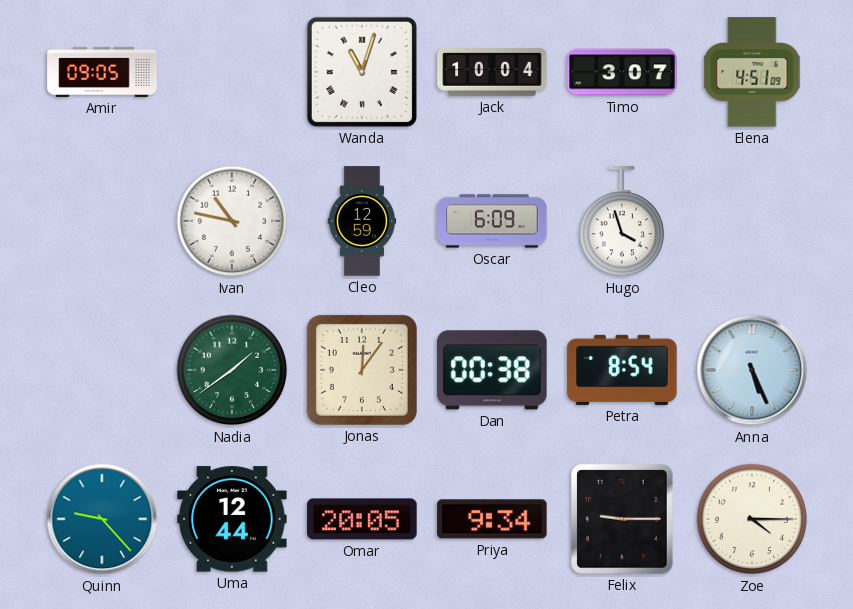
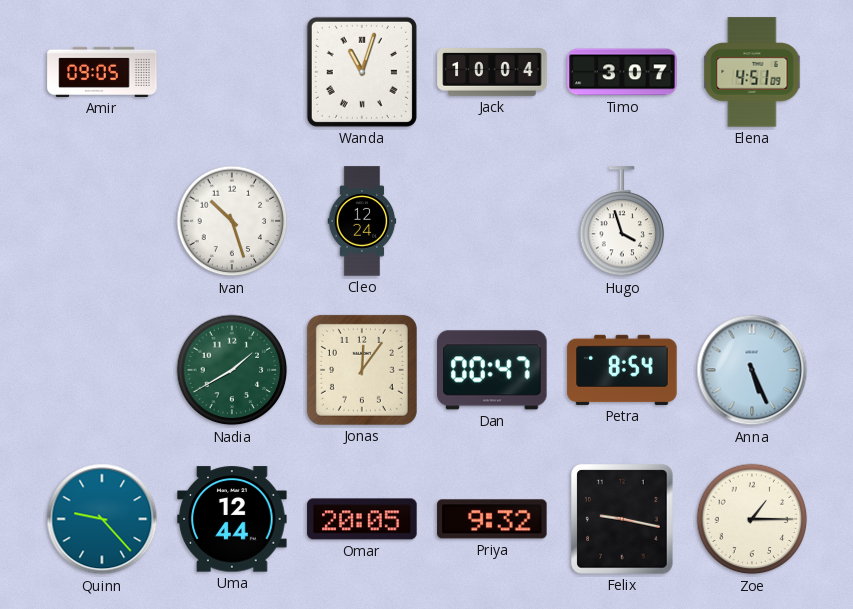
Ivan: 10:47 -> 10:27 (232, 221)
Cleo: 12:59 -> 12:24 (362, 221)
Oscar: 6:09 -> none (492, 221)
Nadia: 1:39 -> 1:40 (232, 370)
Dan: 00:38 -> 00:47 (492, 370)
Priya: 9:34 -> 9:32 (492, 519)
Felix: 9:15 -> 9:17 (622, 519)
Zoe: 4:15 -> 1:15 (752, 519)
